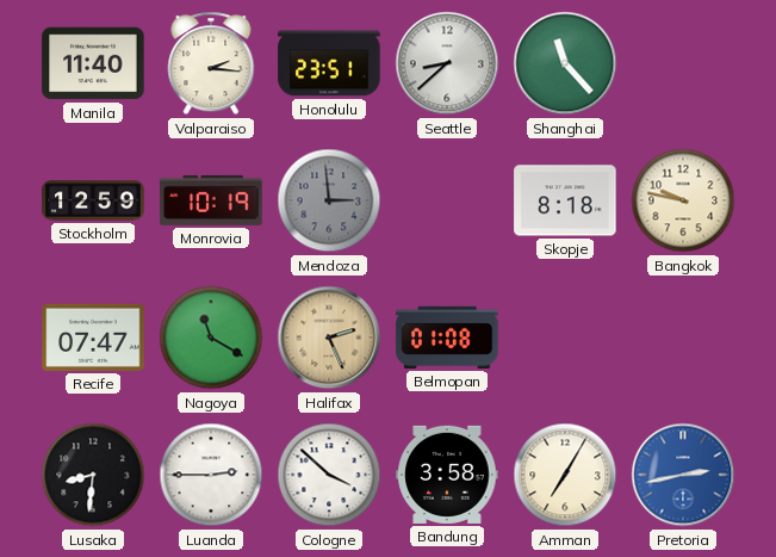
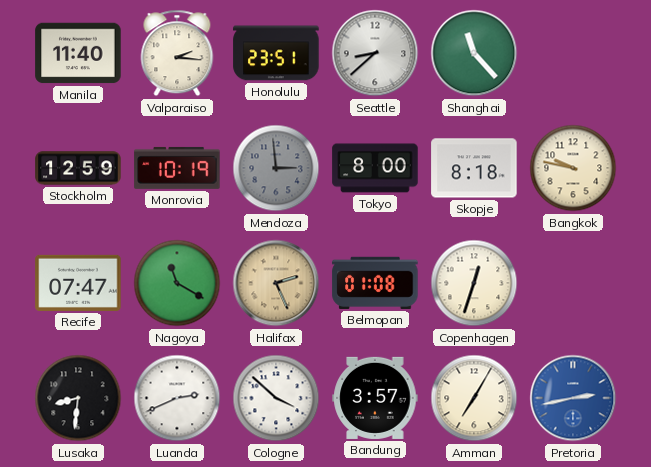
Tokyo: none -> 8:00 (375, 168)
Copenhagen: none -> 12:33 (474, 283)
Luanda: 2:45 -> 2:41 (177, 398)
Bandung: 3:58 -> 3:57 (375, 398)
